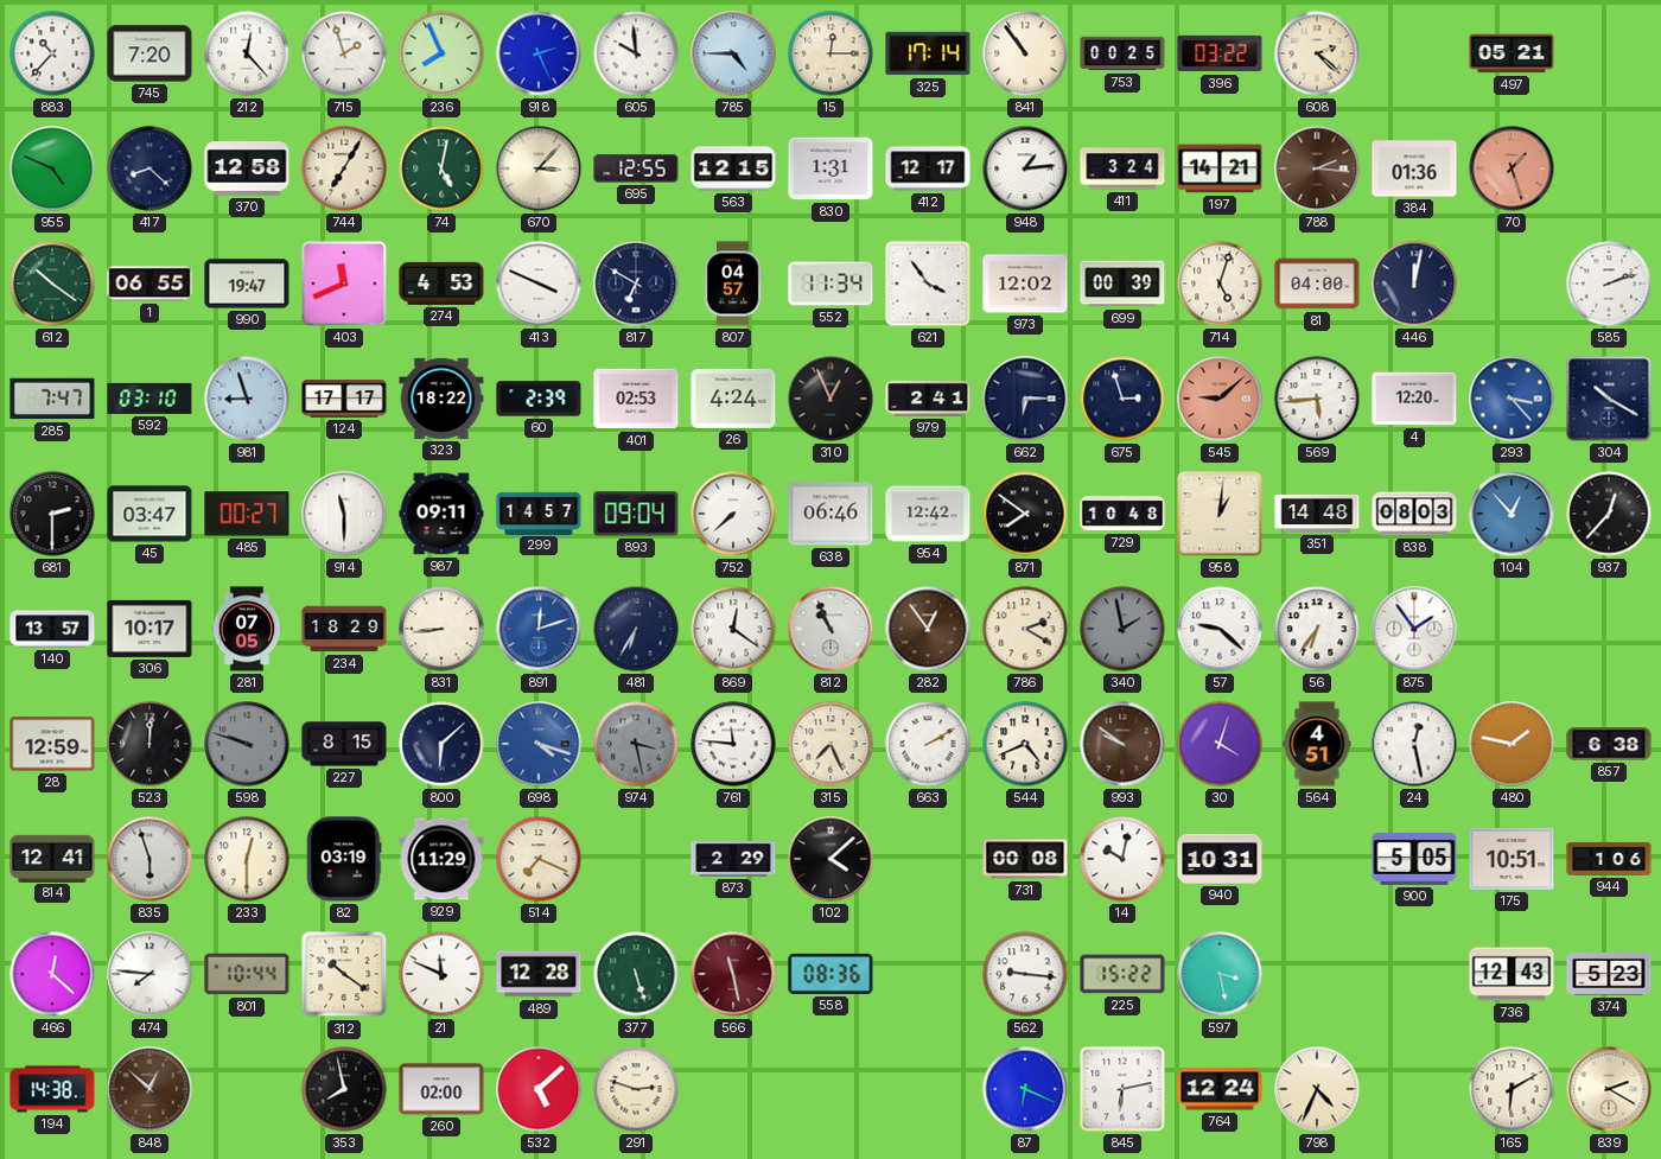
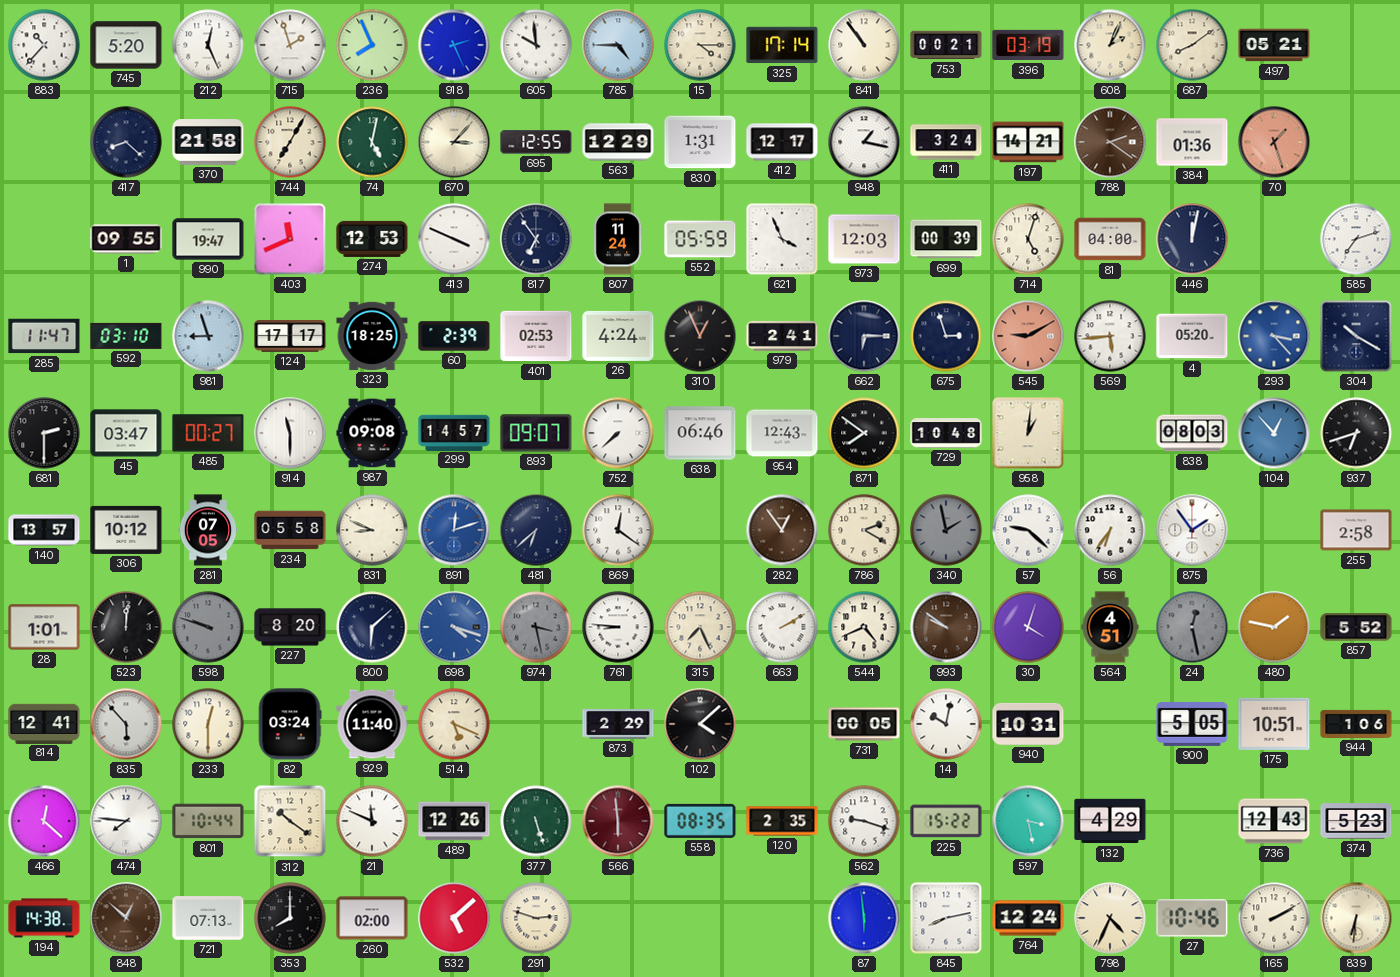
745: 7:20 -> 5:20 (126, 45)
212: 12:23 -> 12:26 (208, 45)
15: 12:15 -> 4:15 (700, 45)
753: 00:25 -> 00:21 (946, 45)
396: 03:22 -> 03:19 (1028, 45)
608: 2:22 -> 2:04 (1110, 45)
687: none -> 8:09 (1192, 45)
955: 4:49 -> none (52, 168)
370: 12:58 -> 21:58 (208, 142)
563: 12:15 -> 12:29 (618, 142)
948: 1:14 -> 1:17 (864, 142)
788: 2:16 -> 2:21 (1110, 142)
612: 10:21 -> none (52, 284)
1: 06:55 -> 09:55 (126, 239)
274: 4:53 -> 12:53 (372, 239)
817: 6:50 -> 6:54 (536, 239)
807: 04:57 -> 11:24 (618, 239)
552: 11:34 -> 05:59 (700, 239)
621: 3:54 -> 3:56 (782, 239)
973: 12:02 -> 12:03 (864, 239)
585: 2:12 -> 7:12 (1356, 239)
285: 7:47 -> 11:47 (44, 336)
323: 18:22 -> 18:25 (372, 336)
545: 9:08 -> 9:10 (1028, 336)
4: 12:20 -> 05:20 (1192, 336)
987: 09:11 -> 09:08 (372, 433)
893: 09:04 -> 09:07 (536, 433)
954: 12:42 -> 12:43 (782, 433)
351: 14:48 -> none (1317, 514)
937: 12:37 -> 6:42 (1356, 433)
306: 10:17 -> 10:12 (126, 530)
234: 18:29 -> 05:58 (290, 530)
831: 8:44 -> 8:49 (372, 530)
481: 6:35 -> 6:38 (536, 530)
812: 10:56 -> none (830, 629)
255: none -> 2:58 (1356, 530)
28: 12:59 -> 1:01 (44, 627)
227: 8:15 -> 8:20 (290, 627)
761: 11:46 -> 8:46 (618, 627)
24 dial: white -> grey (1192, 627)
857: 6:38 -> 5:52 (1356, 627)
835: 5:57 -> 5:53 (126, 724)
82: 03:19 -> 03:24 (290, 724)
929: 11:29 -> 11:40 (372, 724)
514: 7:19 -> 5:19 (454, 724)
731: 00:08 -> 00:05 (864, 724)
489: 12:28 -> 12:26 (454, 821)
566: 11:28 -> 5:59 (618, 821)
558: 08:36 -> 08:35 (700, 821)
120: none -> 2:35 (782, 821)
562: 9:16 -> 9:18 (864, 821)
132: none -> 4:29 (1110, 821)
721: none -> 07:13 (208, 918)
353: 7:58 -> 8:00 (290, 918)
87: 6:19 -> 5:59 (864, 918)
845: 6:13 -> 8:13 (946, 918)
27: none -> 10:46 (1192, 918)
165: 6:10 -> 2:10 (1274, 918)
839: 2:20 -> 6:31 (1356, 918)
